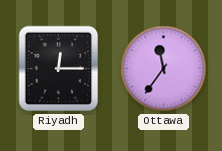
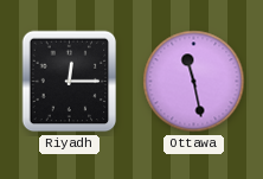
Ottawa: 11:36 -> 11:28 (194, 82)
